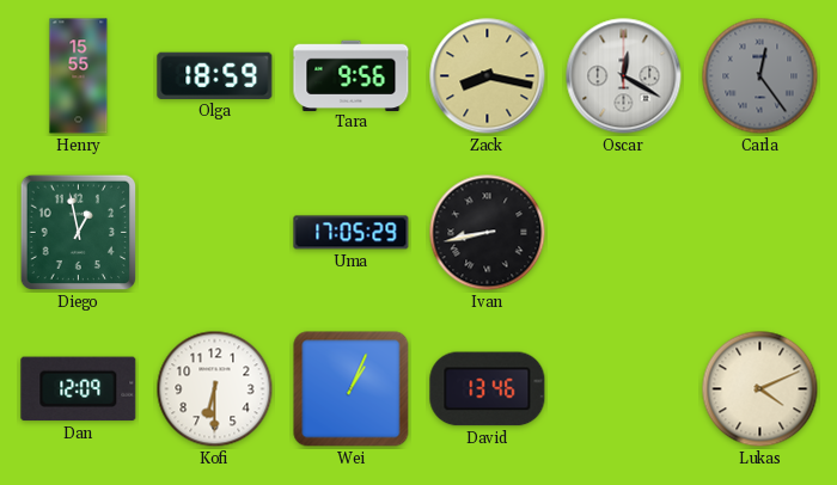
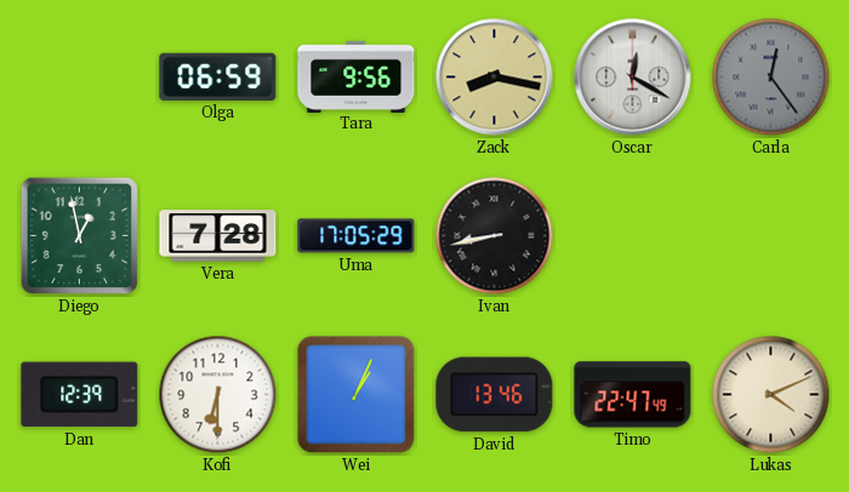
Henry: 15:55 -> none (79, 76)
Olga: 18:59 -> 06:59 (218, 76)
Vera: none -> 7:28 (218, 236)
Dan: 12:09 -> 12:39 (80, 395)
Timo: none -> 22:47 (633, 395)
